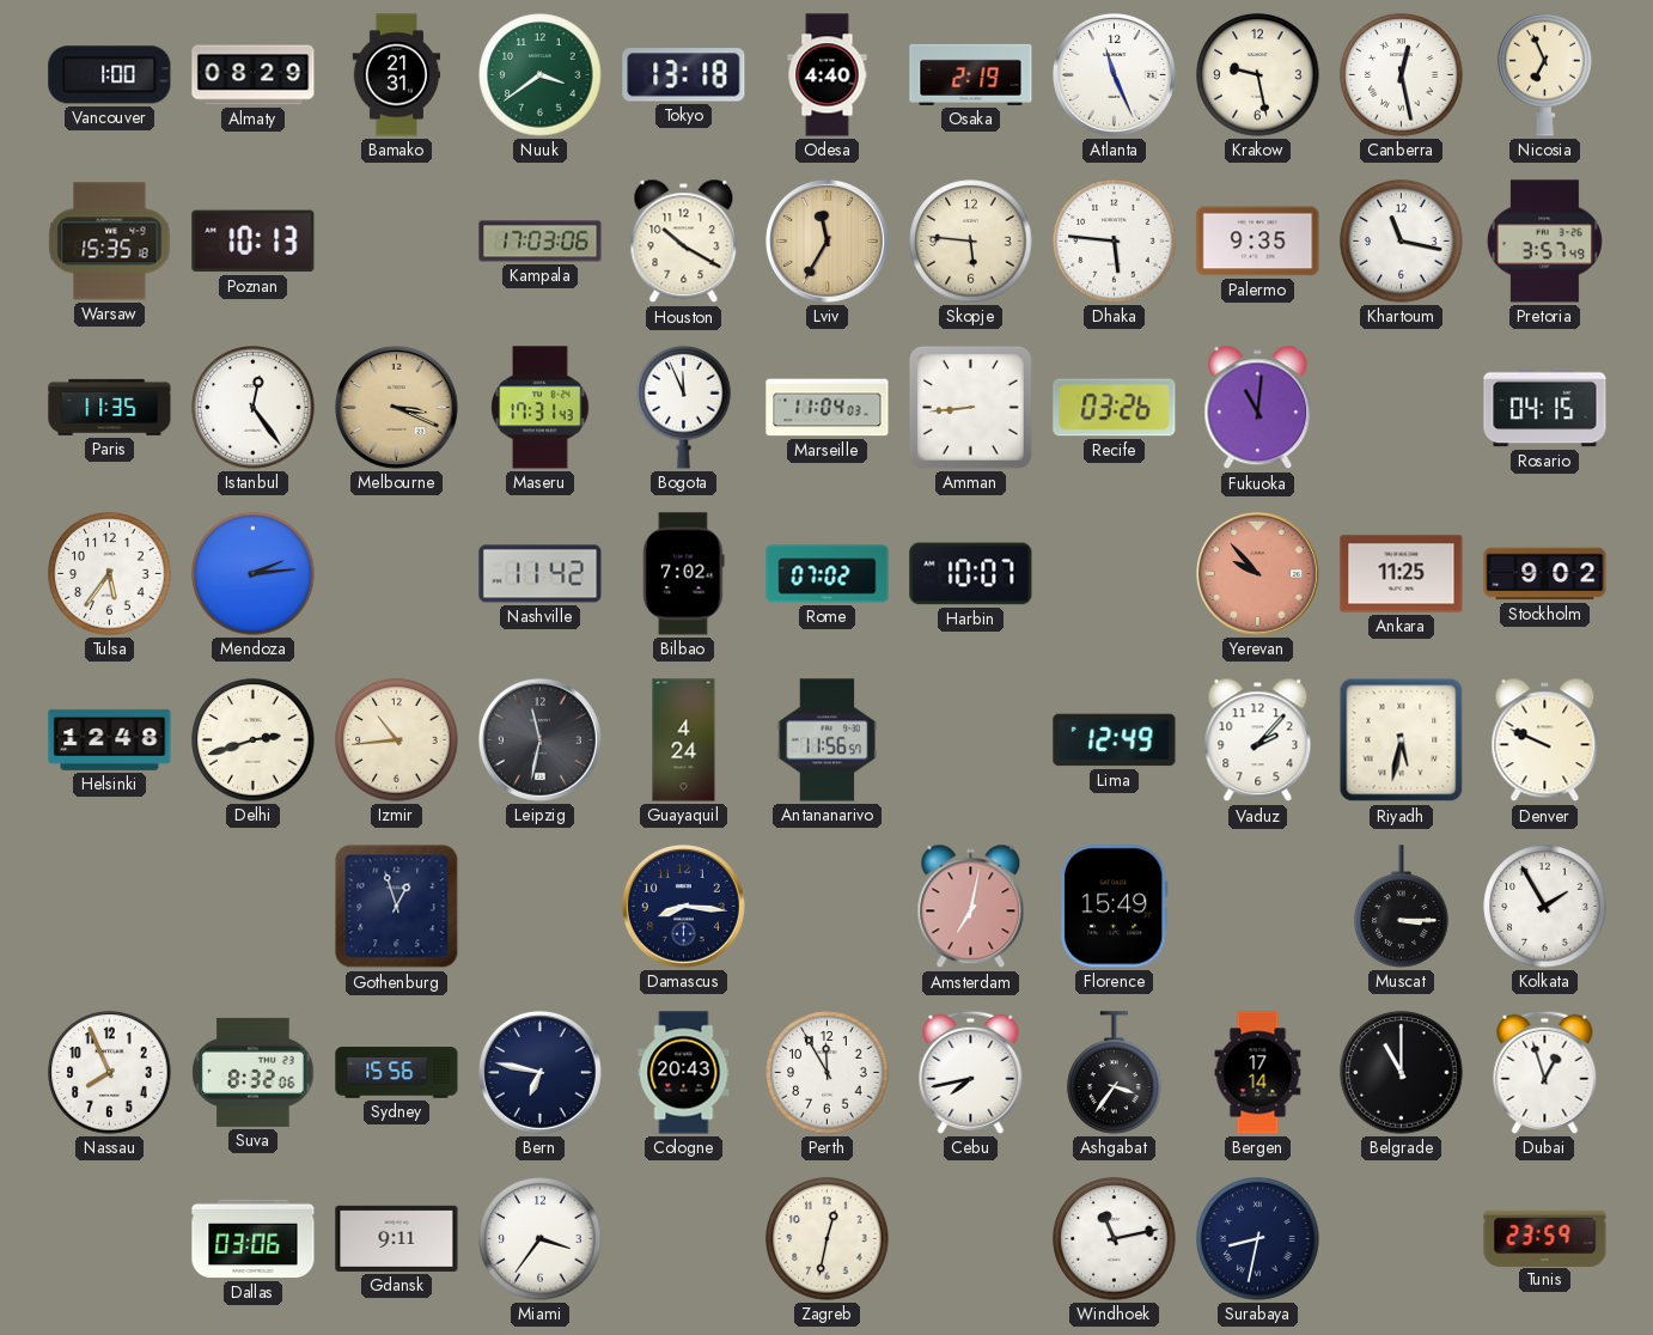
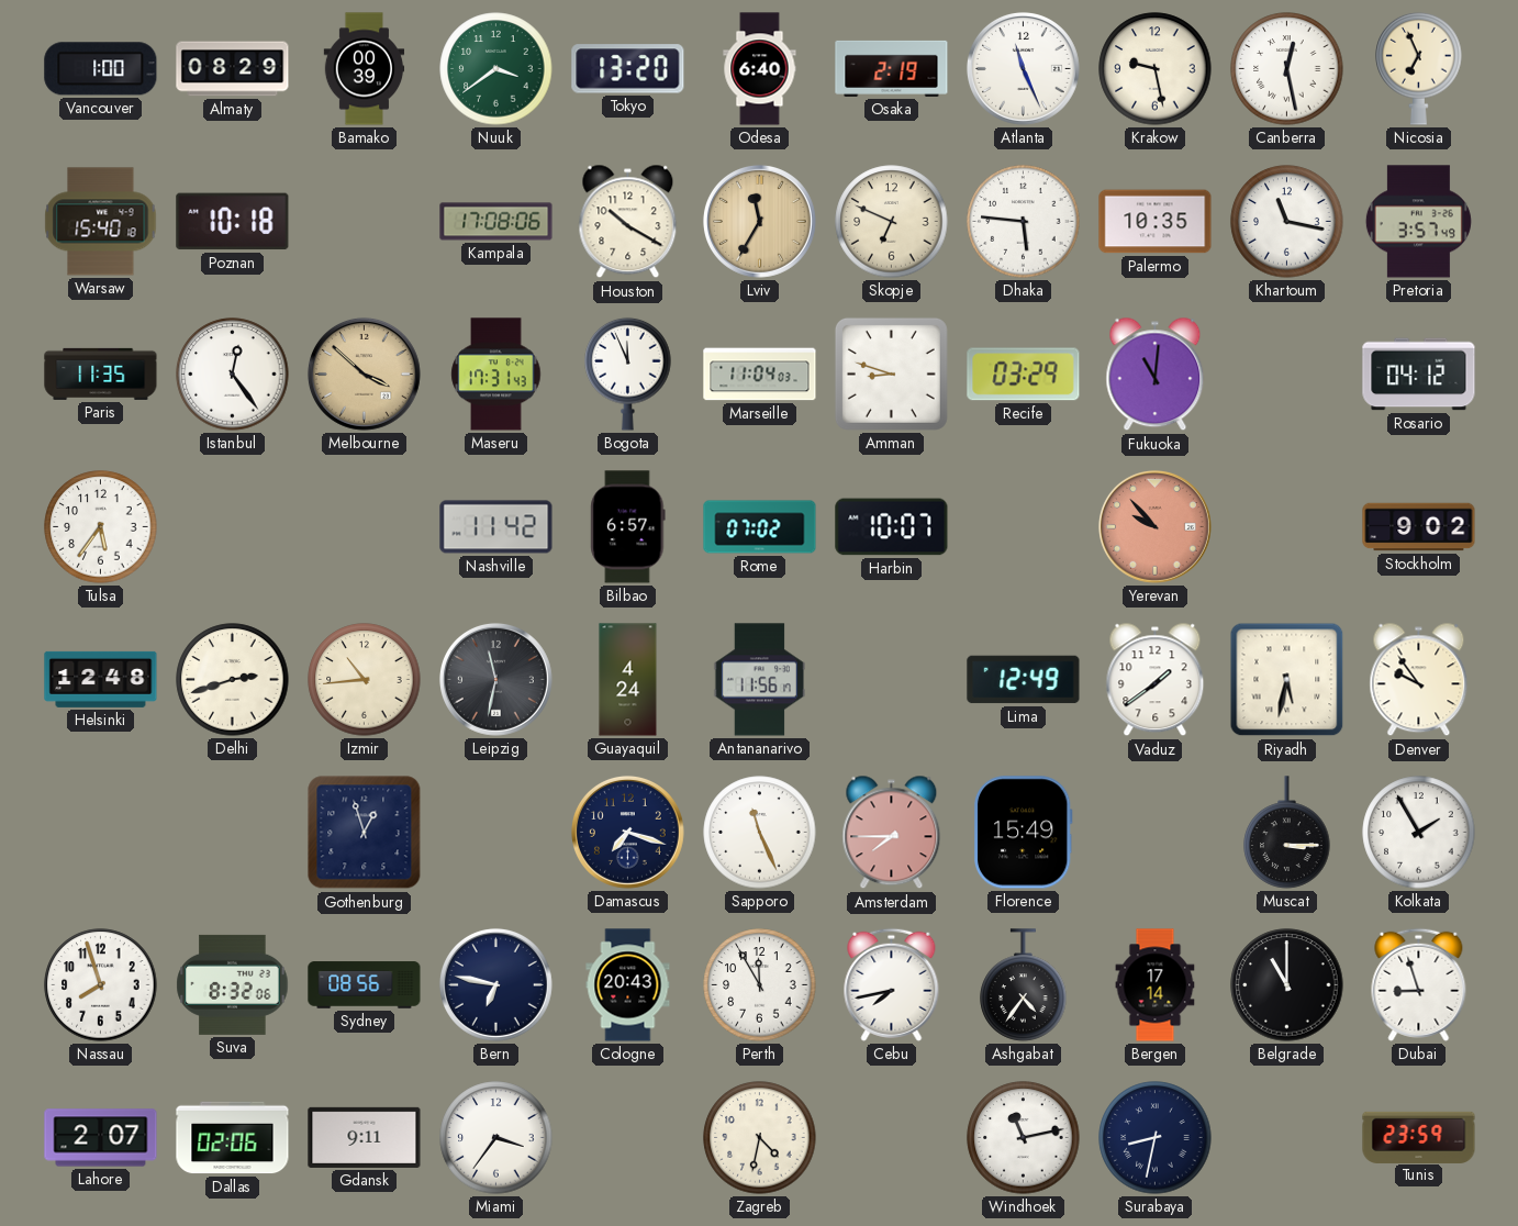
Bamako: 21:31 -> 00:39 (365, 69)
Tokyo: 13:18 -> 13:20 (628, 69)
Odesa: 4:40 -> 6:40 (760, 69)
Warsaw: 15:35 -> 15:40 (101, 222)
Poznan: 10:13 -> 10:18 (233, 222)
Kampala: 17:03 -> 17:08 (496, 222)
Skopje: 5:46 -> 6:49 (892, 222)
Palermo: 9:35 -> 10:35 (1156, 222)
Melbourne: 3:19 -> 3:52 (364, 374)
Amman: 8:44 -> 8:48 (891, 374)
Recife: 03:26 -> 03:29 (1024, 375)
Rosario: 04:15 -> 04:12 (1419, 375)
Mendoza: 2:14 -> none (254, 574)
Bilbao: 7:02 -> 6:57 (628, 527)
Ankara: 11:25 -> none (1402, 574)
Antananarivo: 11:56:57 -> 11:56:17 (759, 680)
Vaduz: 2:07 -> 1:39 (1156, 680)
Denver: 9:49 -> 9:54 (1419, 680)
Damascus: 8:16 -> 7:18 (627, 832)
Sapporo: none -> 11:26 (760, 833)
Amsterdam: 7:02 -> 7:45 (892, 833)
Nassau: 7:56 -> 7:57 (101, 985)
Sydney: 15:56 -> 08:56 (365, 985)
Ashgabat: 3:36 -> 4:36 (1024, 985)
Dubai: 12:57 -> 8:57 (1419, 984)
Lahore: none -> 2:07 (101, 1138)
Dallas: 03:06 -> 02:06 (233, 1138)
Zagreb: 12:32 -> 4:32 (760, 1138)
